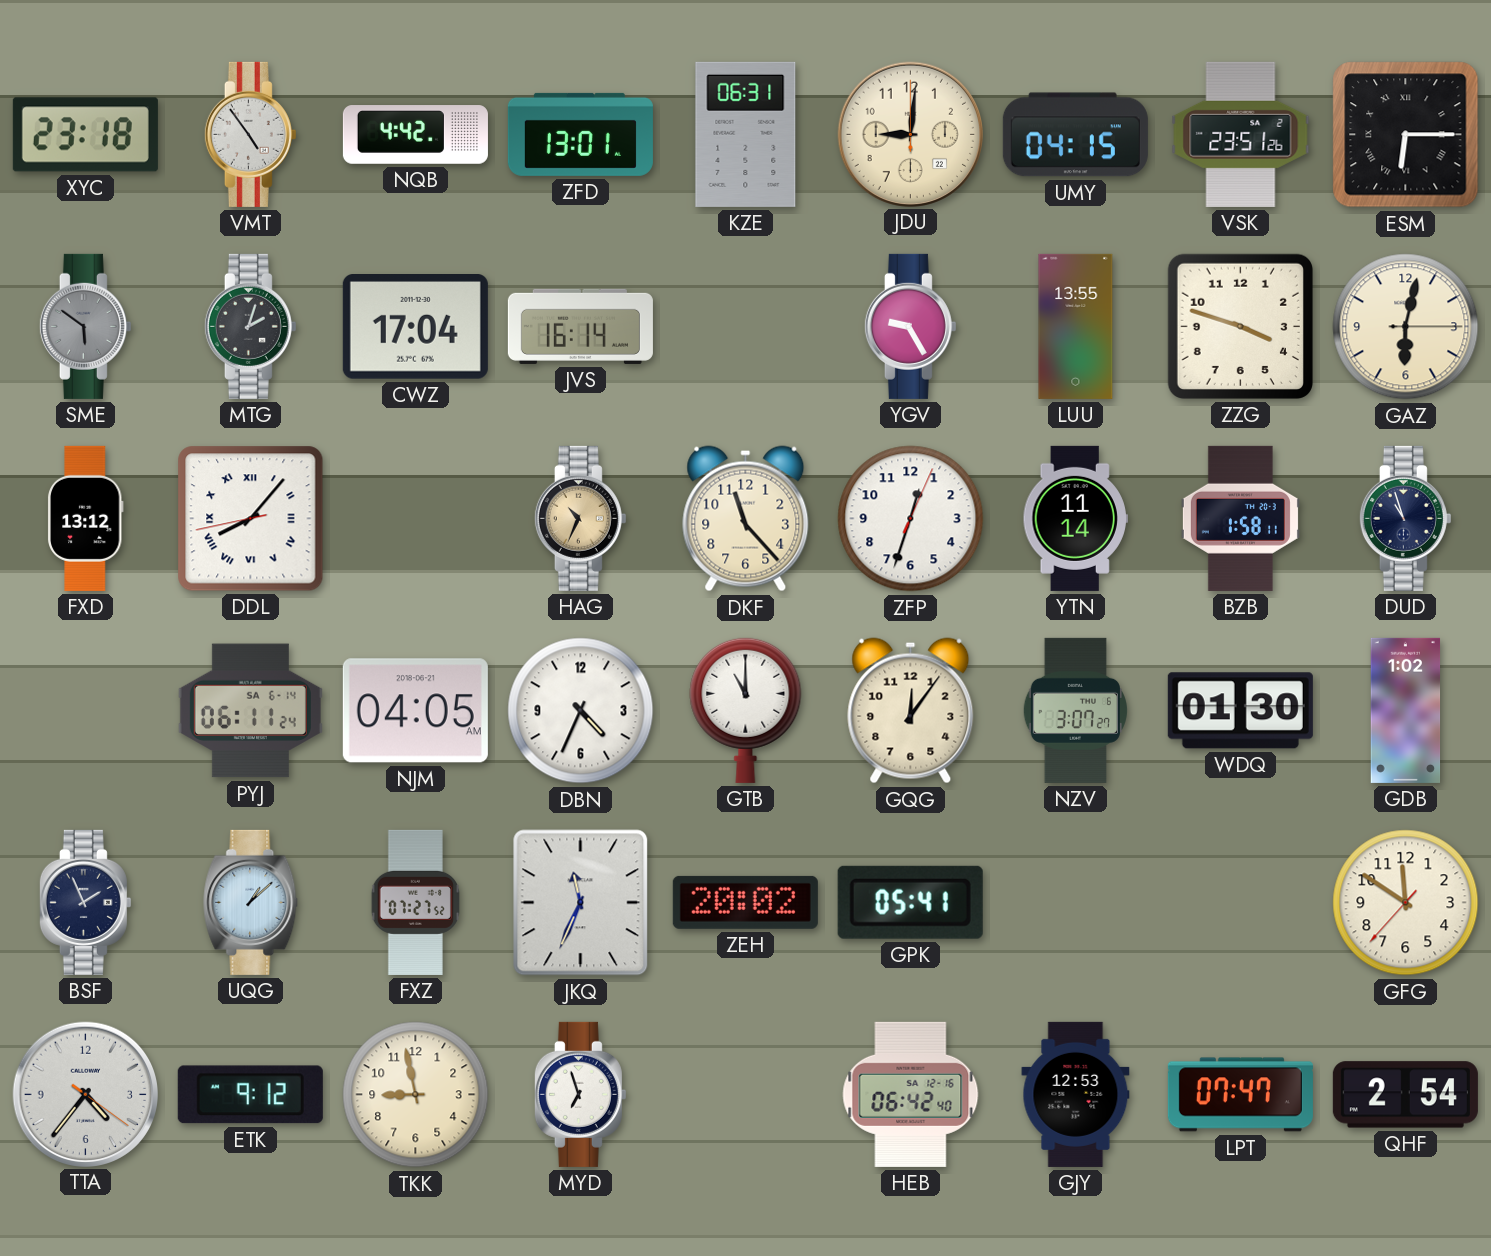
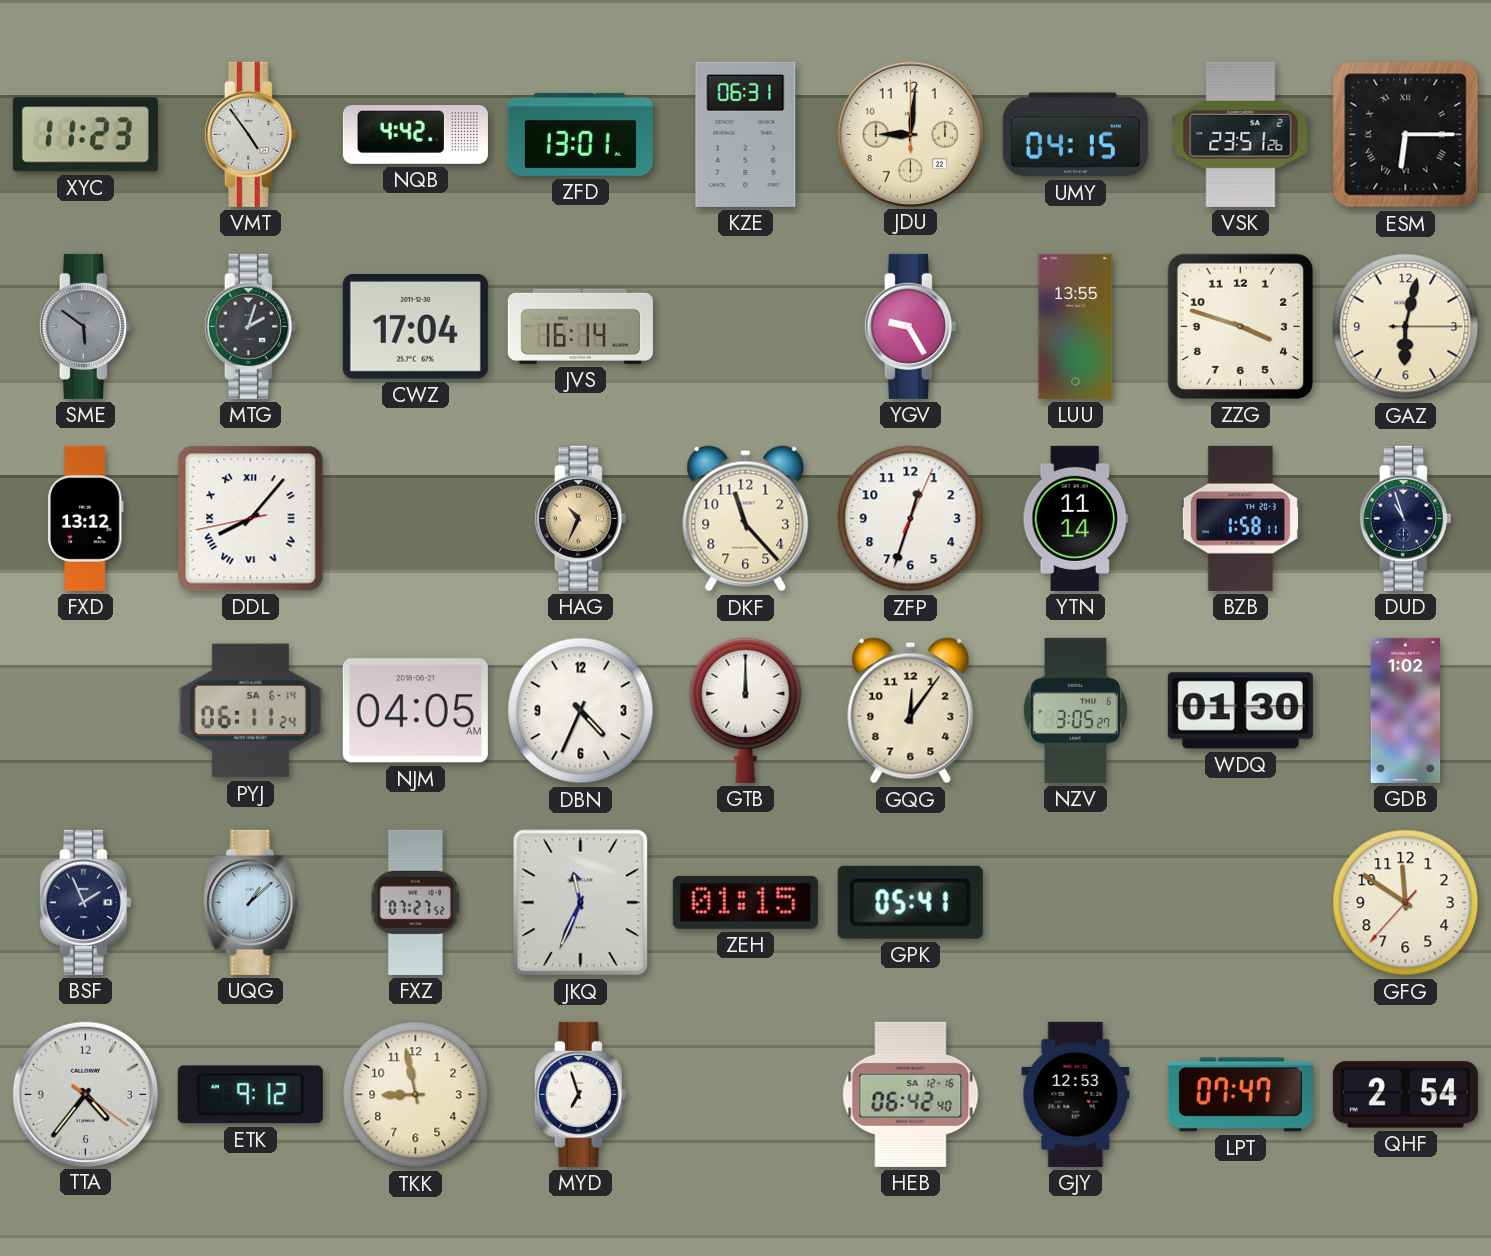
XYC: 23:18 -> 11:23 (85, 135)
GTB: 11:00 -> 12:00 (746, 710)
NZV: 3:07 -> 3:05 (1075, 710)
ZEH: 20:02 -> 01:15 (745, 902)
